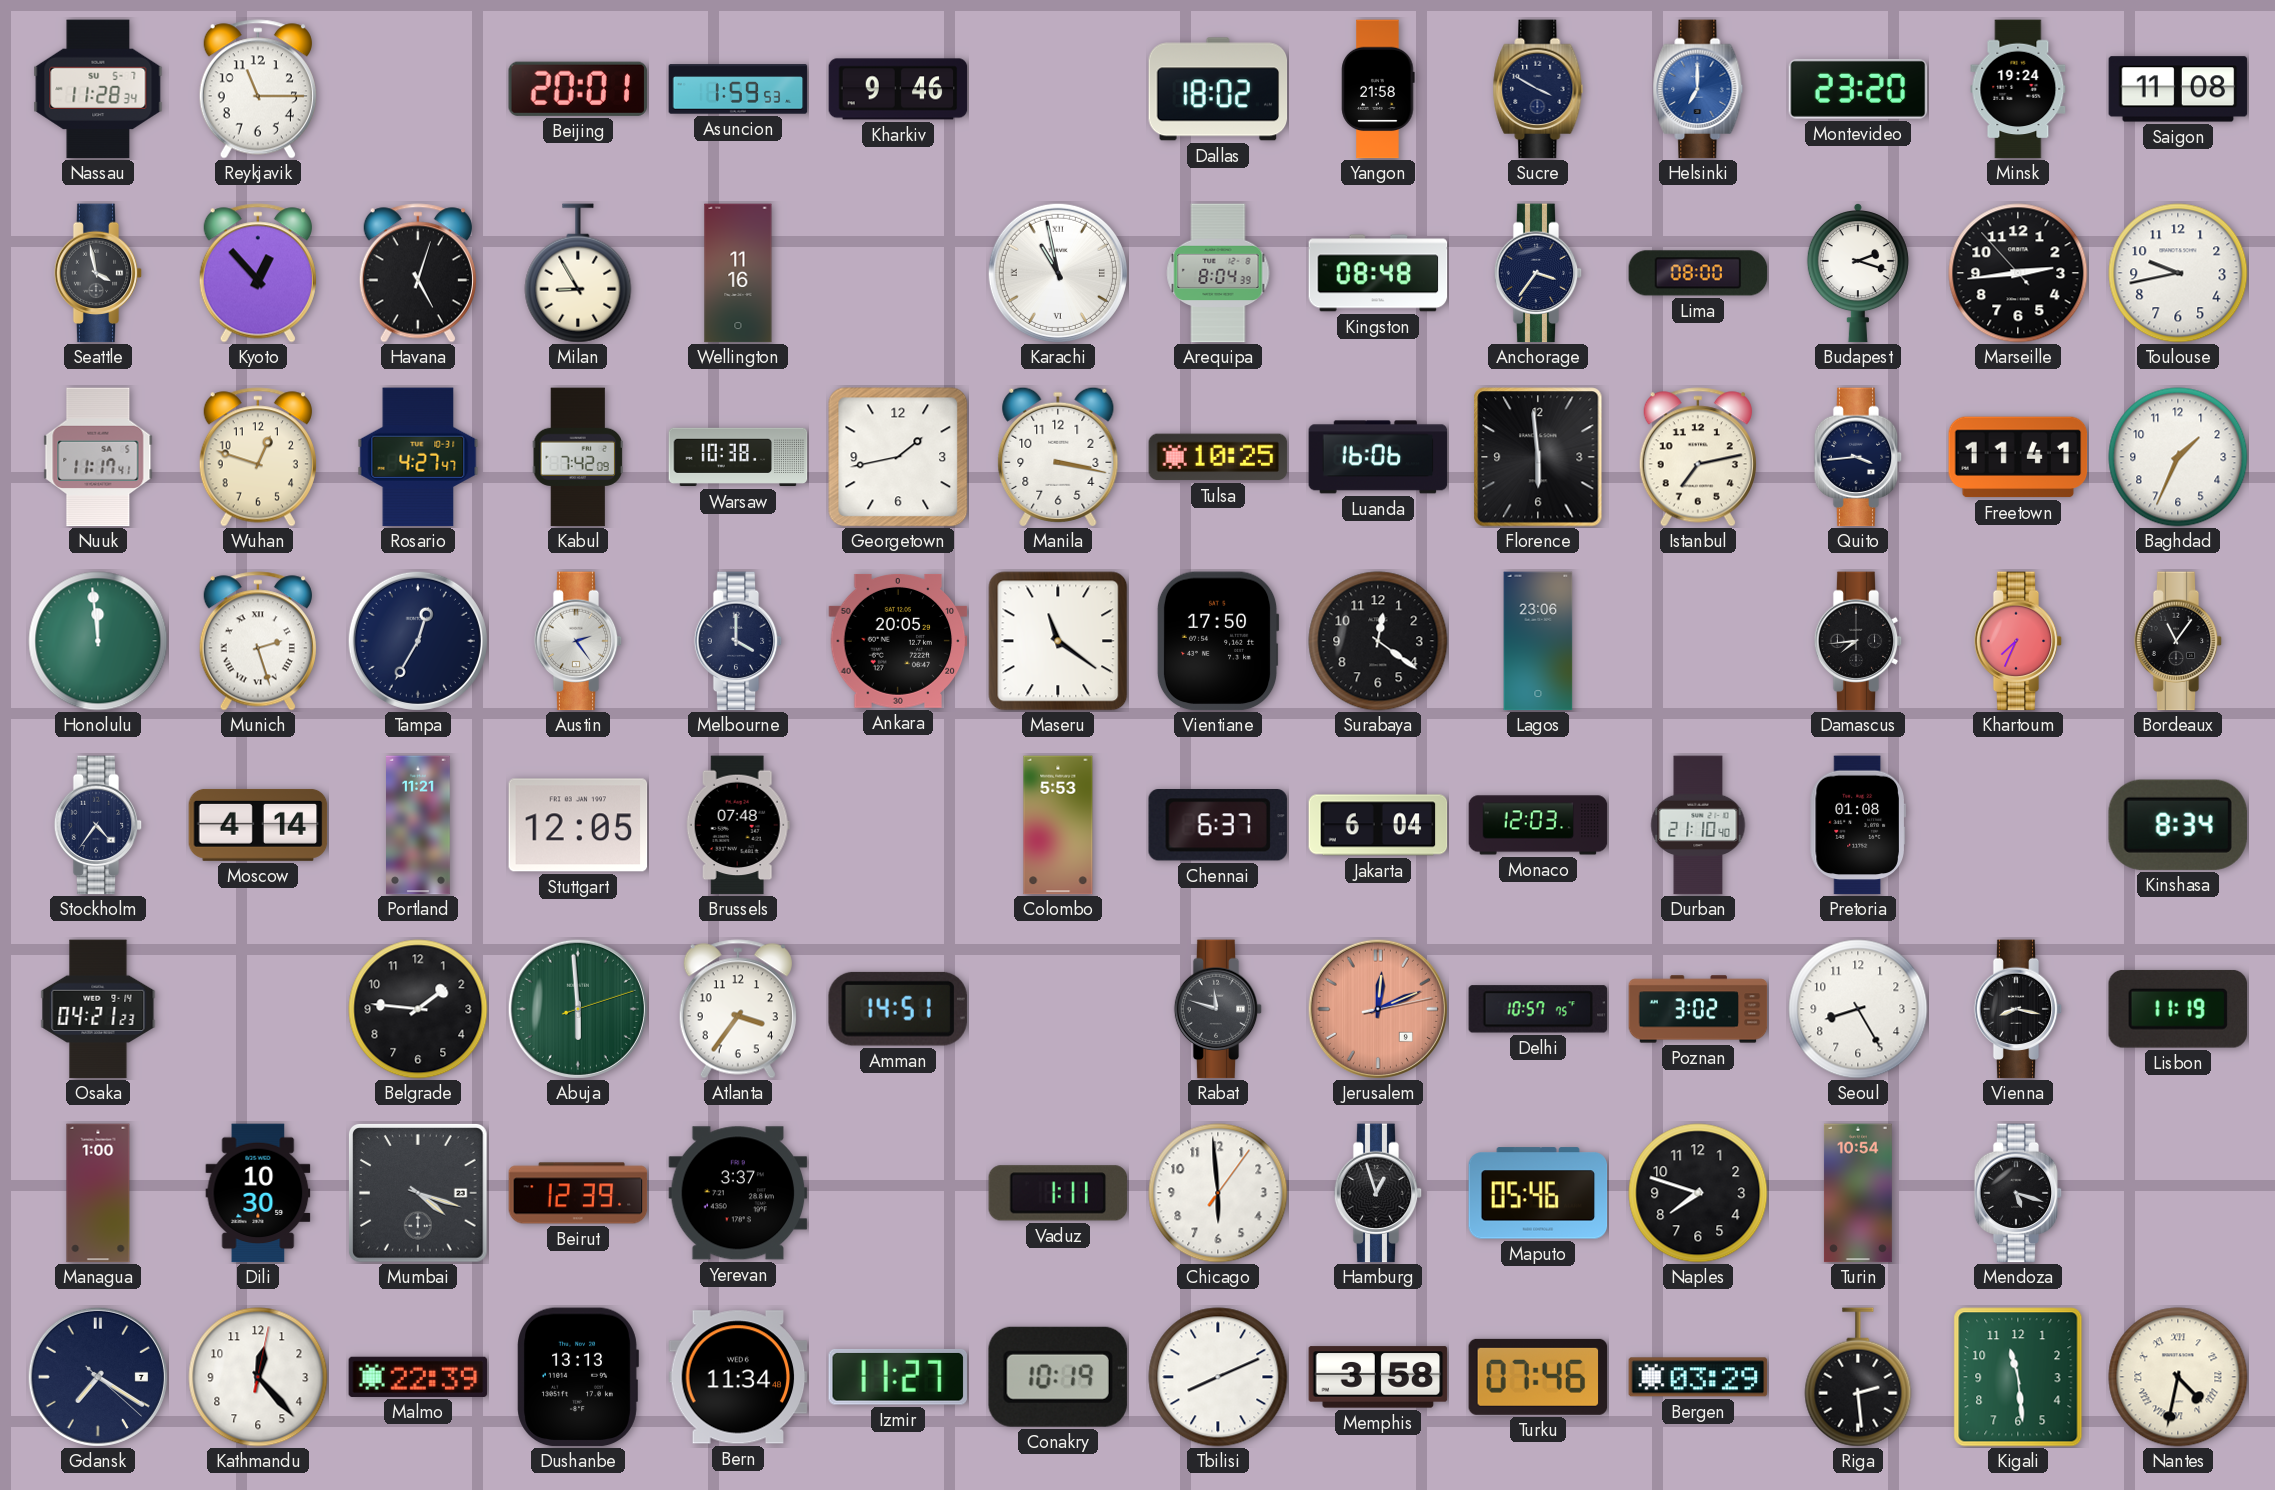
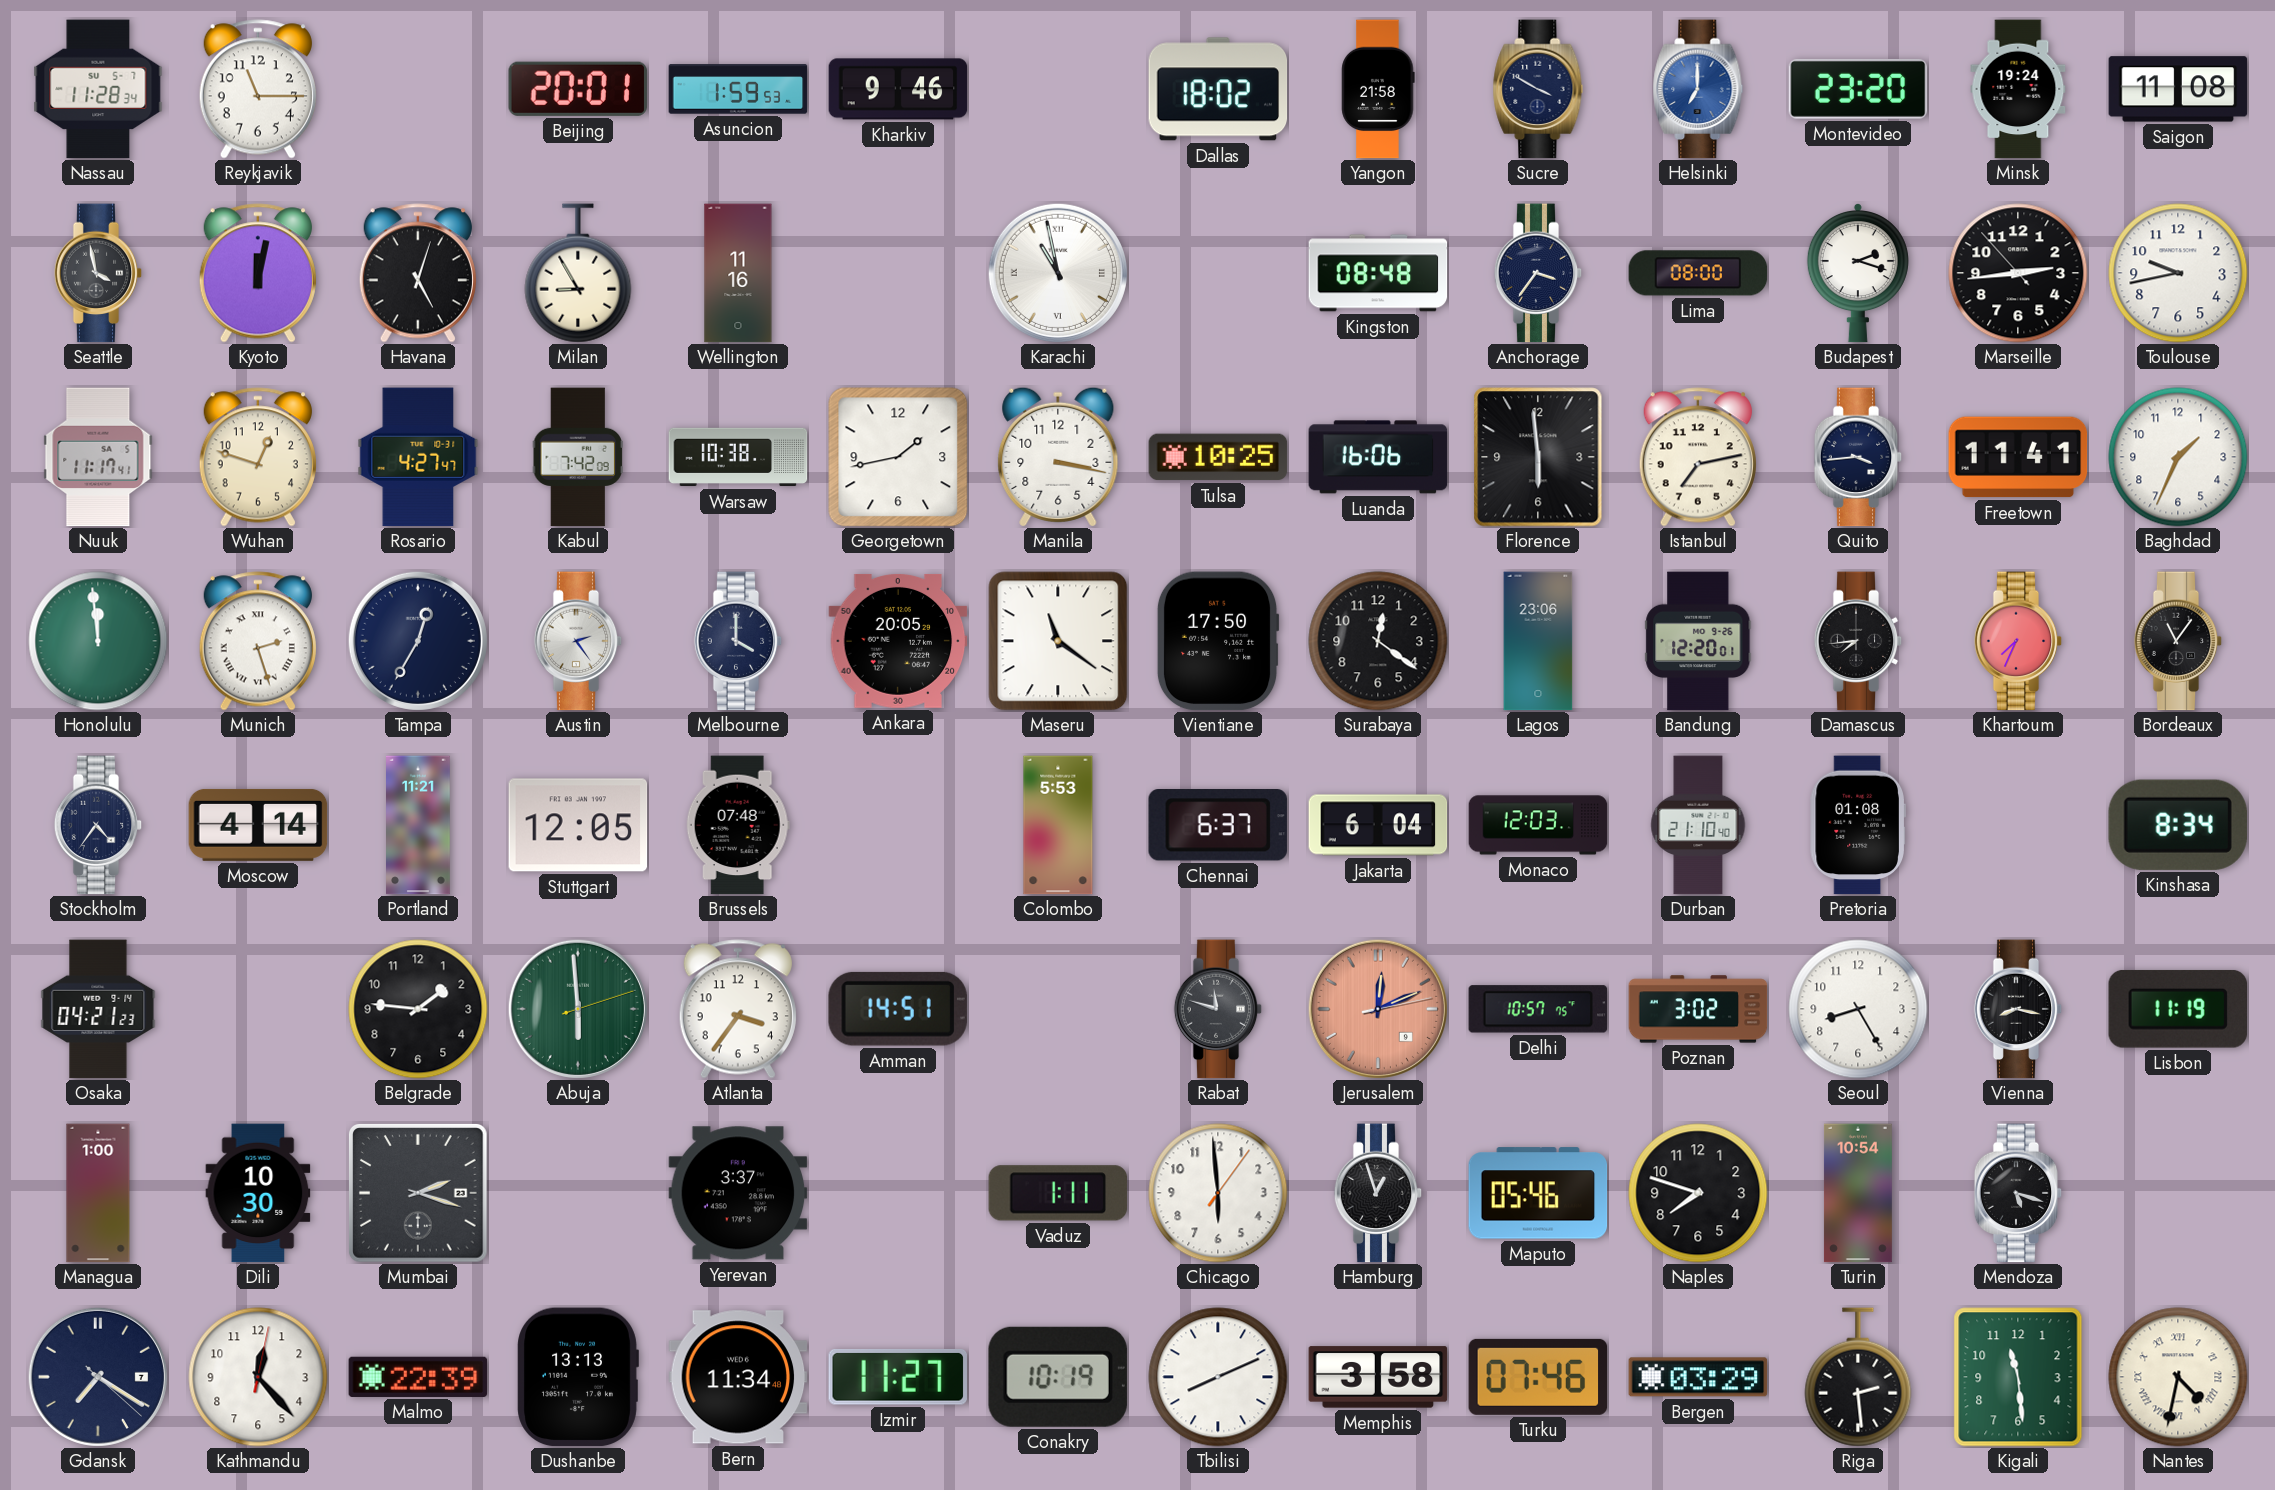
Kyoto: 12:53 -> 12:02 (258, 273)
Arequipa: 8:04 -> none (1218, 273)
Bandung: none -> 12:20 (1698, 641)
Mumbai: 4:18 -> 2:18 (418, 1193)
Beirut: 12:39 -> none (578, 1193)
